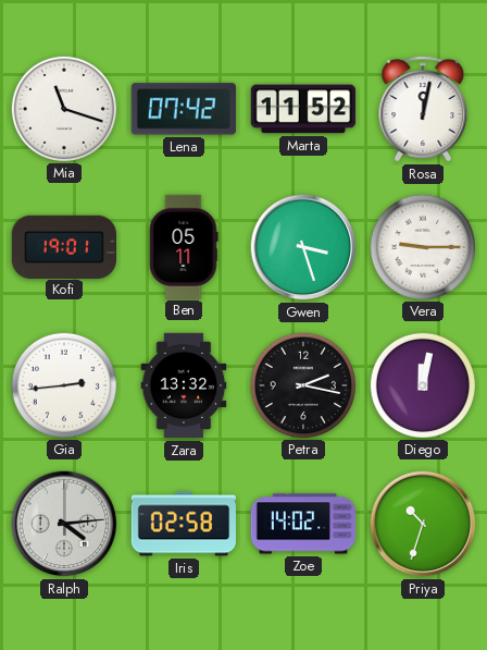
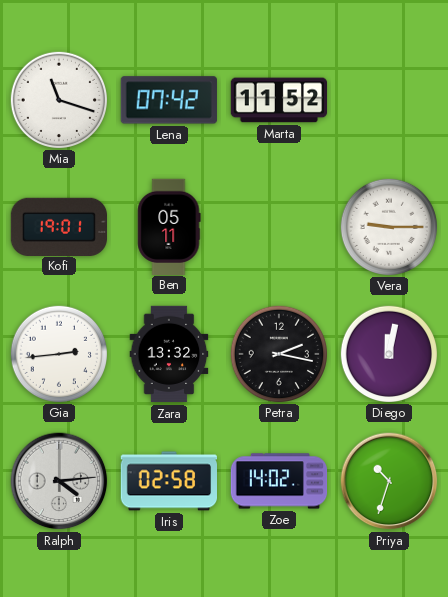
Rosa: 12:02 -> none (423, 109)
Gwen: 3:27 -> none (303, 247)
